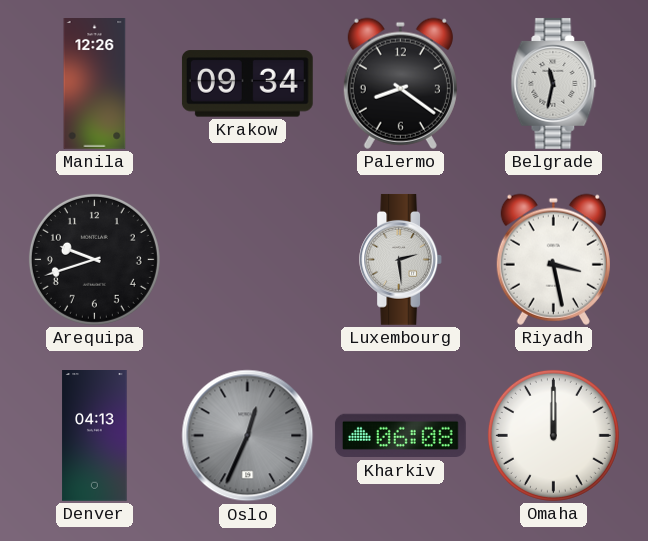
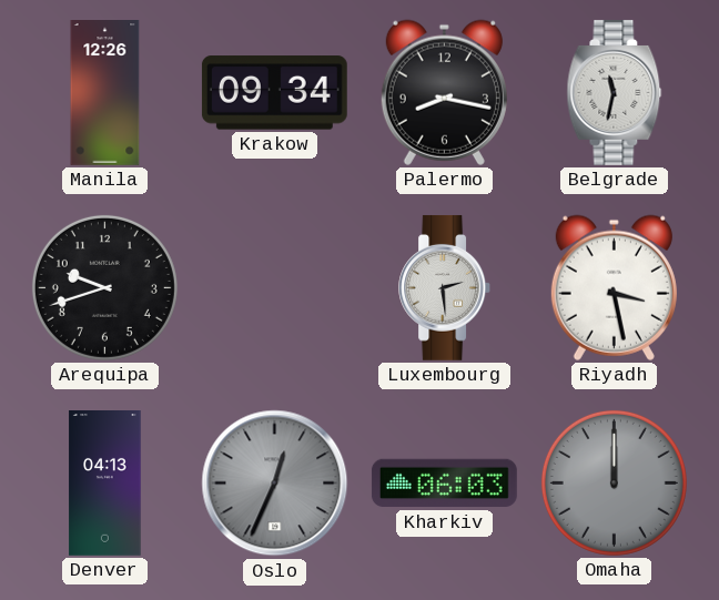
Palermo: 8:21 -> 8:17 (444, 92)
Kharkiv: 06:08 -> 06:03 (445, 484)
Omaha dial: white -> grey (614, 482)
